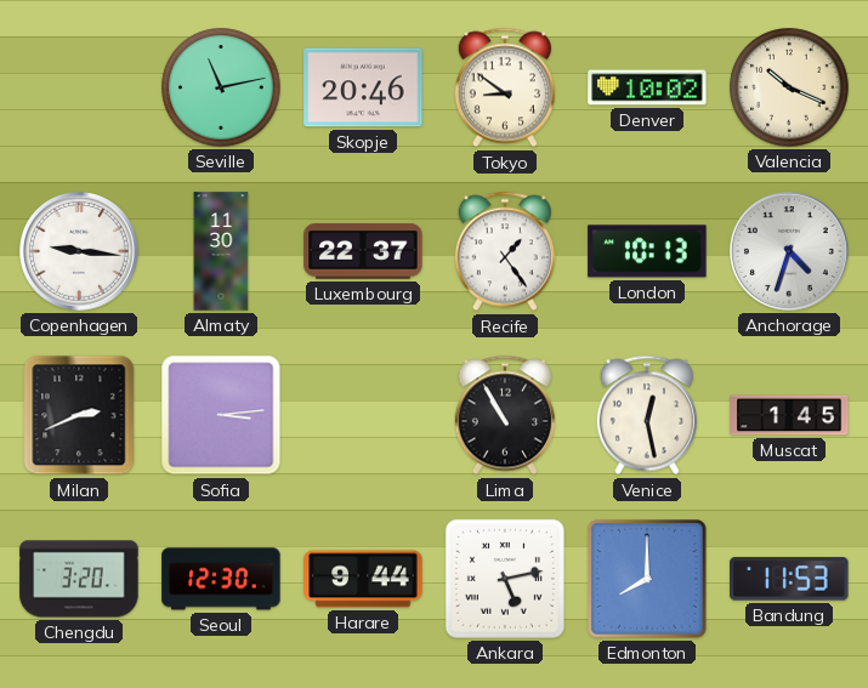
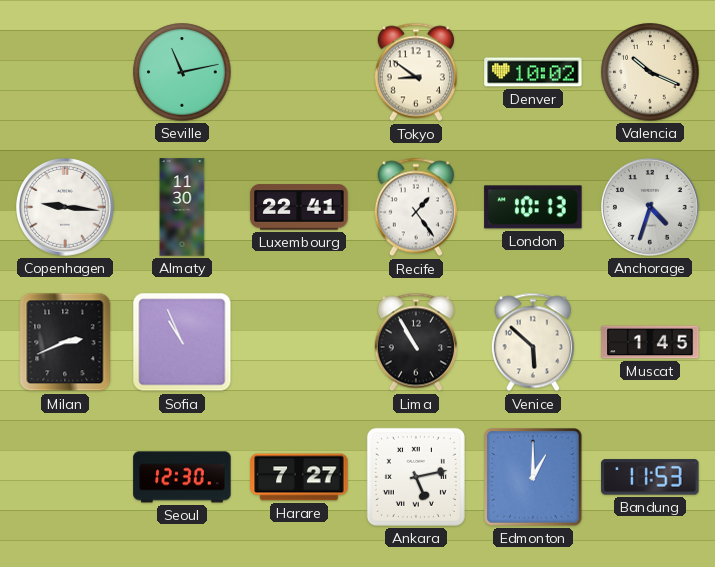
Skopje: 20:46 -> none (363, 87)
Luxembourg: 22:37 -> 22:41 (299, 207)
Sofia: 3:14 -> 10:56 (182, 342)
Venice: 12:28 -> 5:52 (533, 342)
Chengdu: 3:20 -> none (79, 579)
Harare: 9:44 -> 7:27 (299, 477)
Edmonton: 8:00 -> 1:00 (533, 477)
